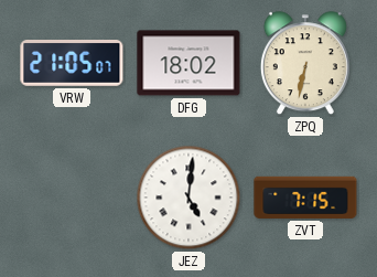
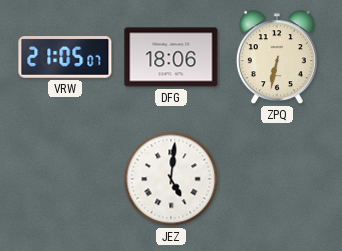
DFG: 18:02 -> 18:06 (171, 57)
ZVT: 7:15 -> none (305, 198)
